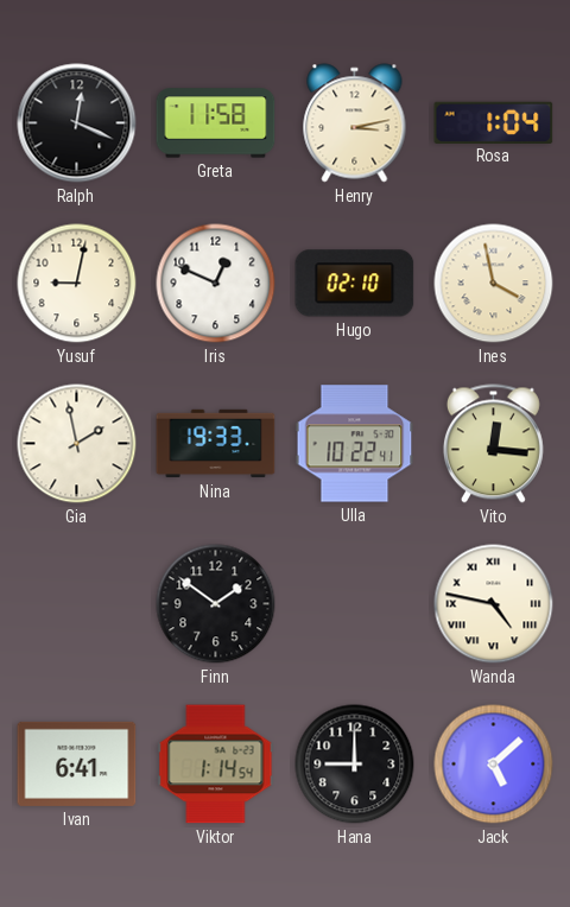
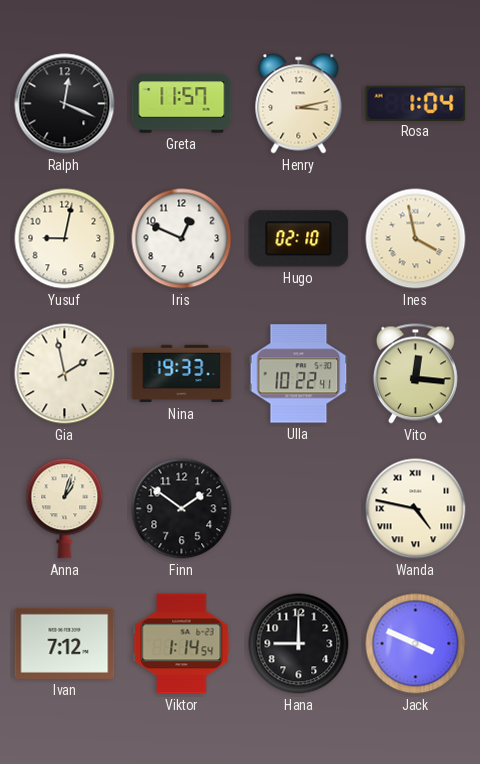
Greta: 11:58 -> 11:57 (182, 104)
Anna: none -> 1:03 (65, 509)
Ivan: 6:41 -> 7:12 (65, 643)
Jack: 5:08 -> 3:49 (416, 644)
